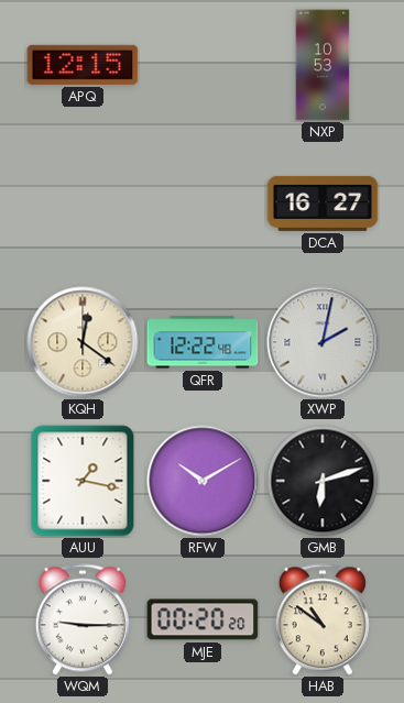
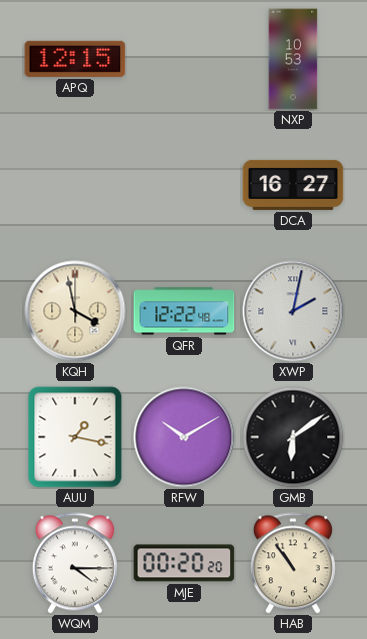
KQH: 12:21 -> 3:58 (75, 311)
GMB: 6:12 -> 6:09 (293, 437)
WQM: 9:15 -> 4:15 (75, 563)
HAB: 10:51 -> 10:54 (293, 563)
